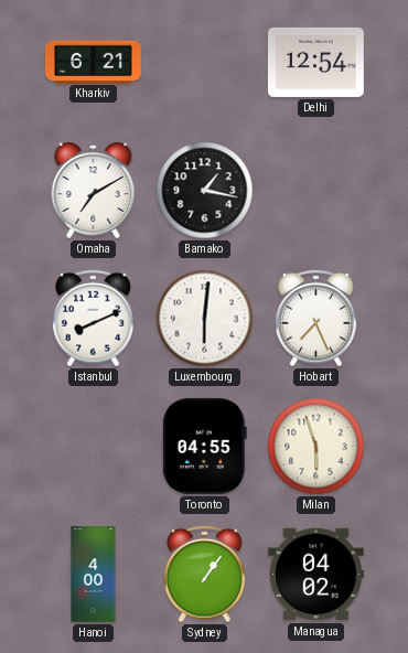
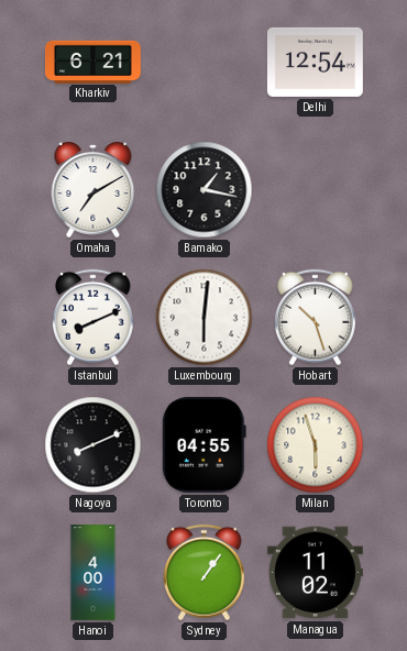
Hobart: 7:26 -> 10:27 (316, 318)
Nagoya: none -> 8:11 (94, 445)
Managua: 04:02 -> 11:02 (315, 573)
